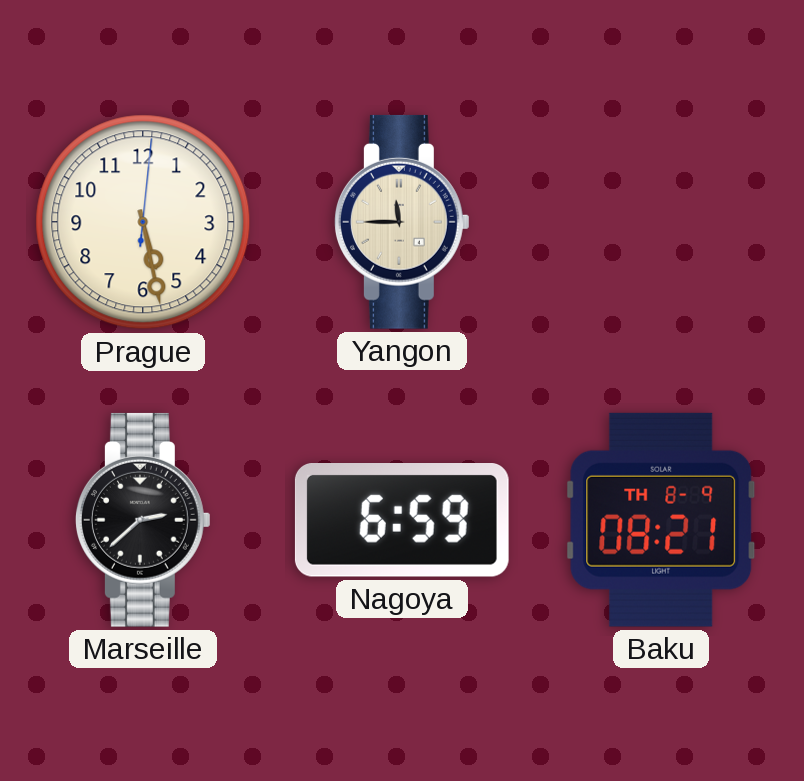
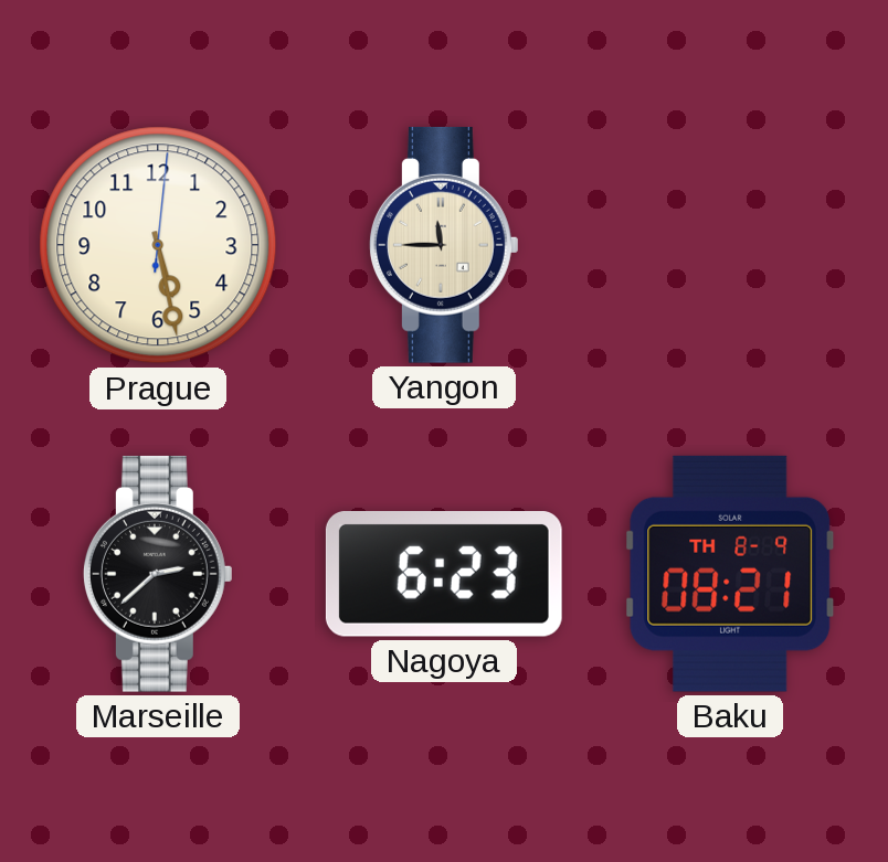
Nagoya: 6:59 -> 6:23 (444, 575)
